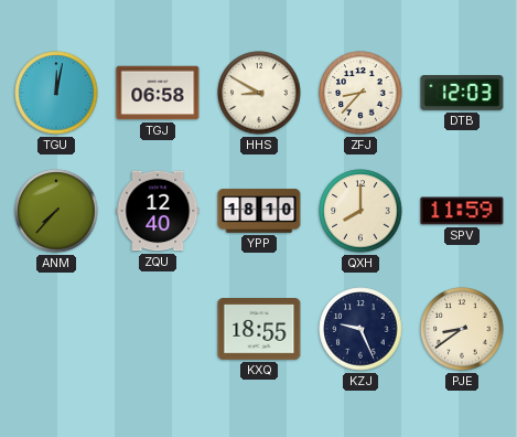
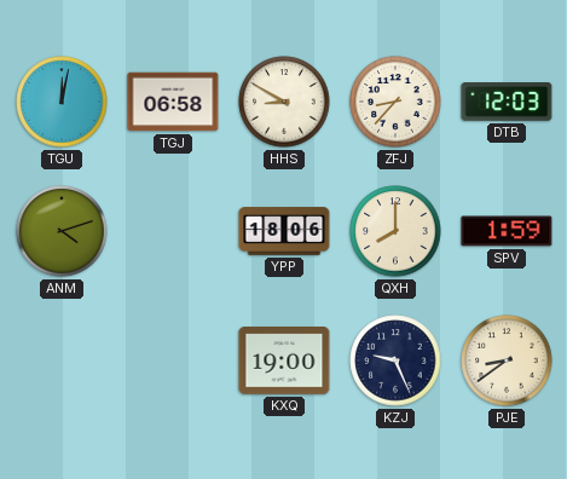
ANM: 7:37 -> 4:12 (62, 231)
ZQU: 12:40 -> none (158, 211)
YPP: 18:10 -> 18:06 (284, 231)
SPV: 11:59 -> 1:59 (507, 231)
KXQ: 18:55 -> 19:00 (284, 360)
